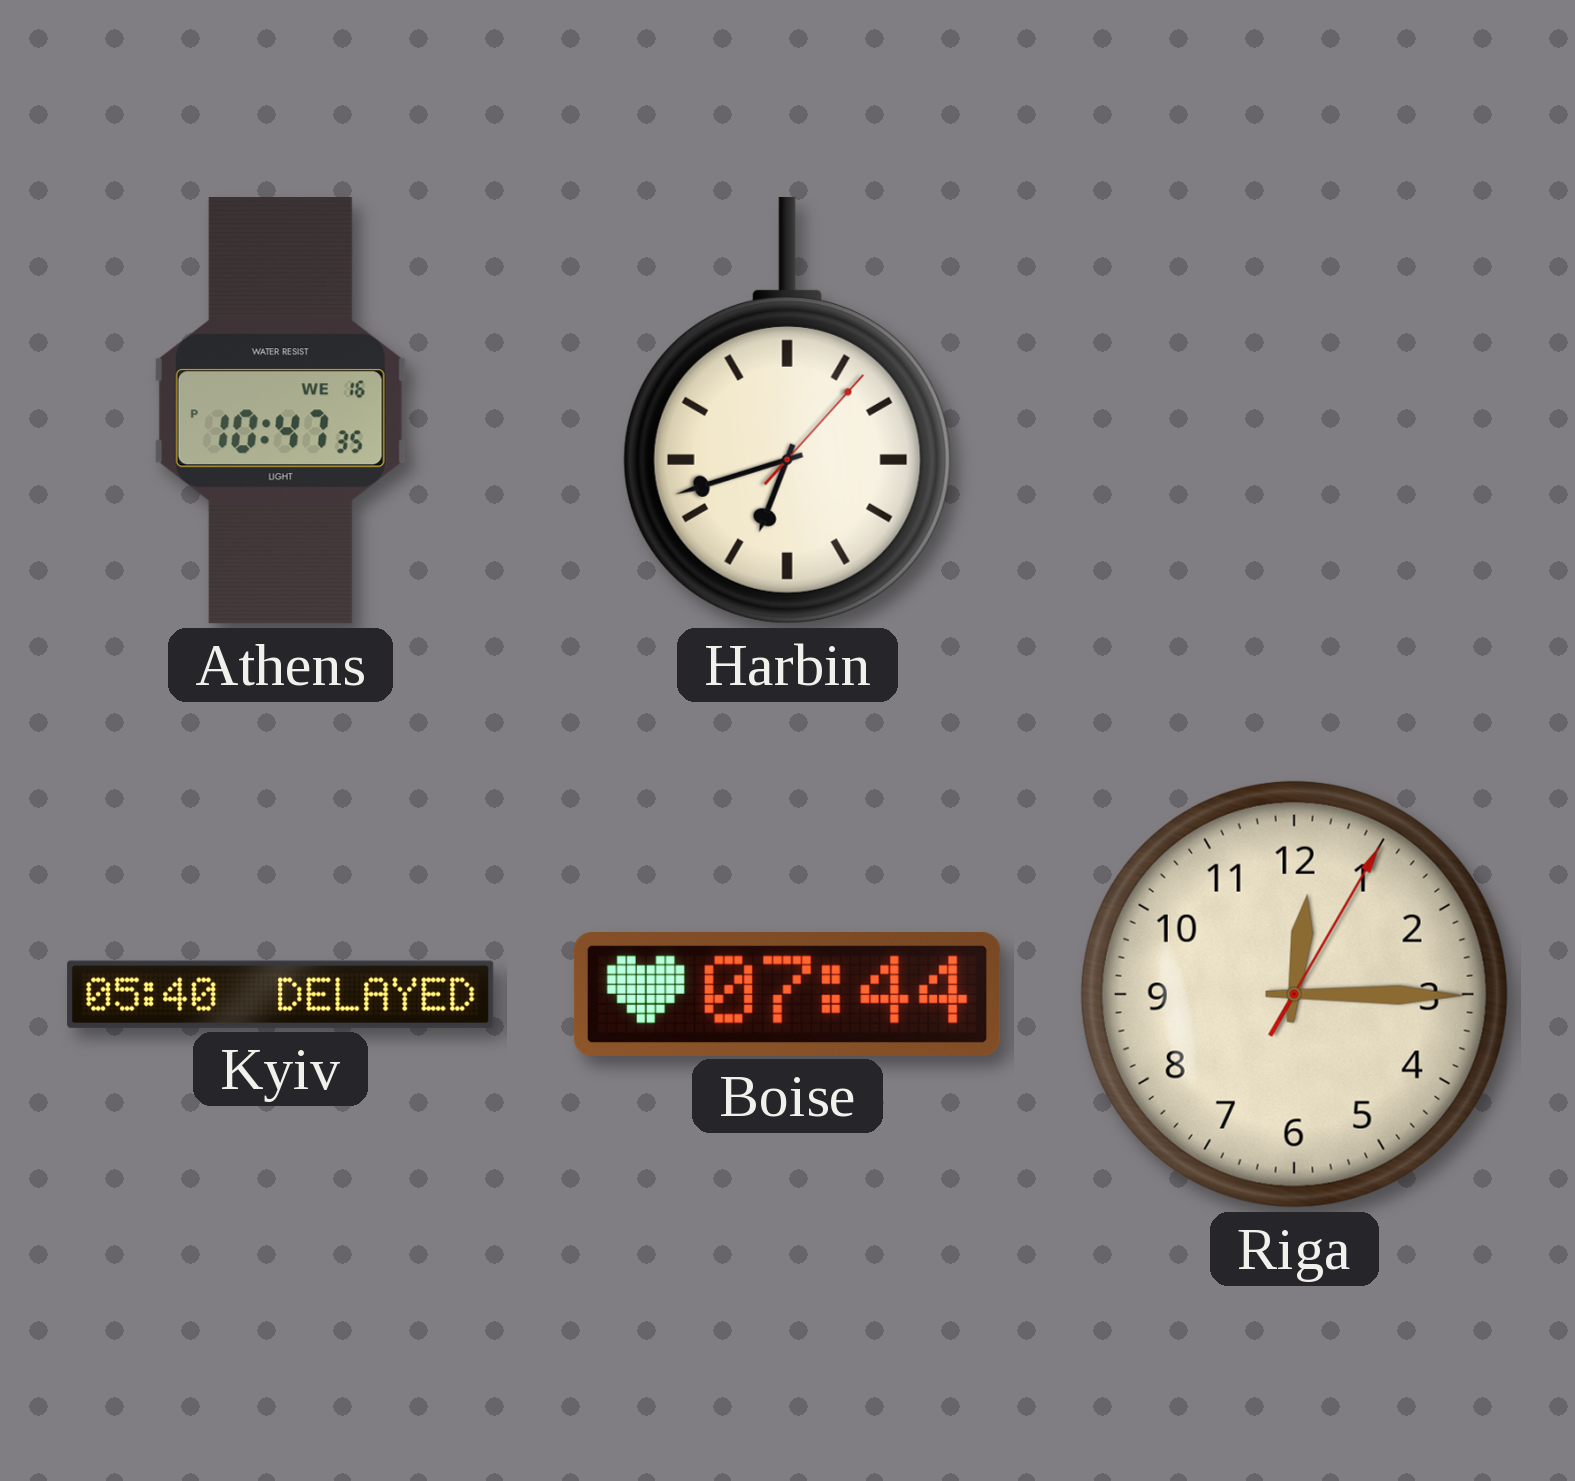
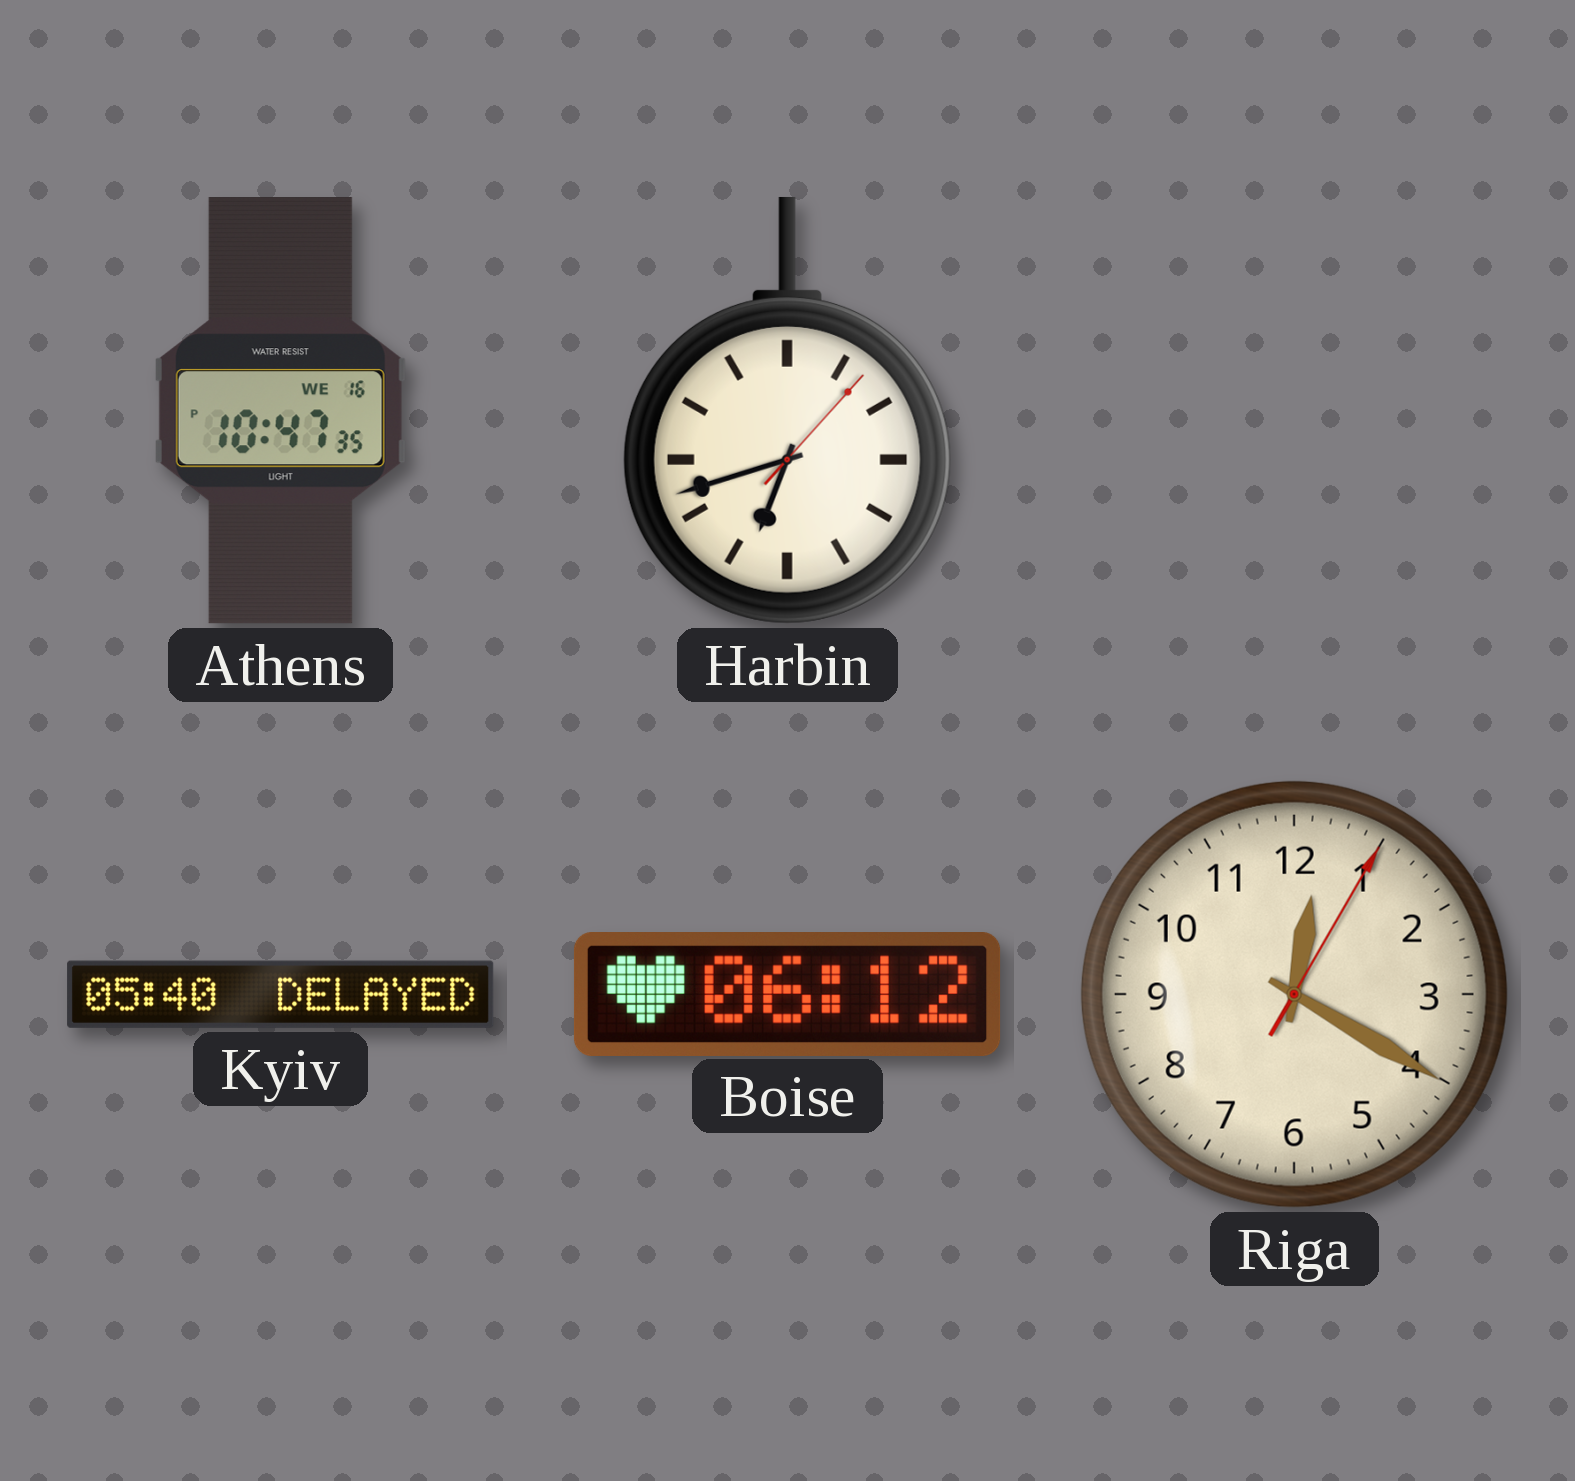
Boise: 07:44 -> 06:12 (787, 994)
Riga: 12:15 -> 12:20 (1294, 994)
